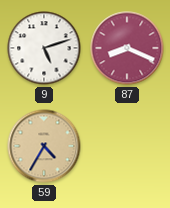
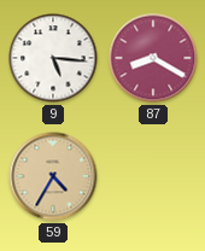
9: 5:12 -> 5:16 (53, 58)
87: 8:19 -> 8:20 (153, 58)
